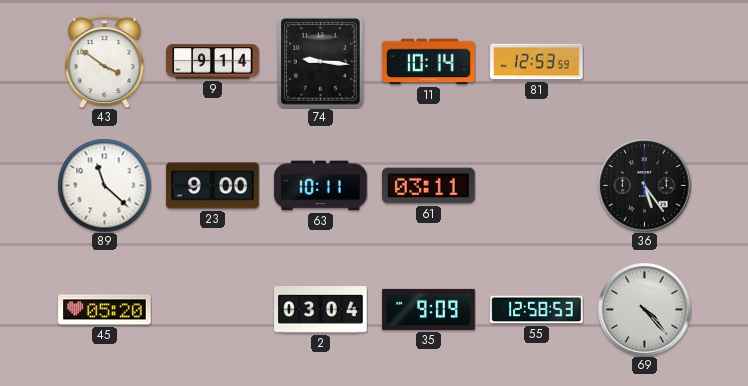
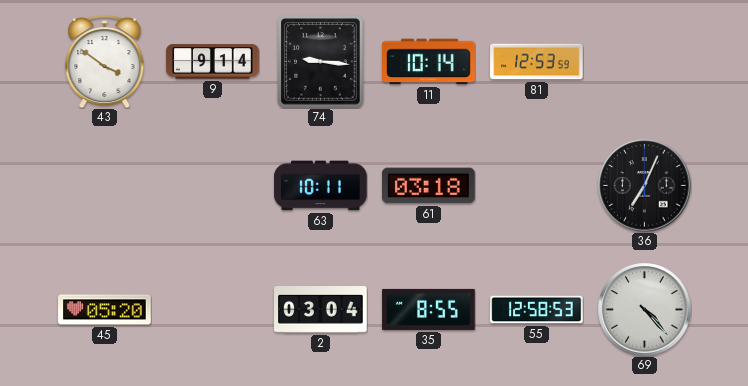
89: 11:22 -> none (104, 185)
23: 9:00 -> none (213, 186)
61: 03:11 -> 03:18 (429, 186)
36: 5:24 -> 7:04 (644, 185)
35: 9:09 -> 8:55 (429, 309)
